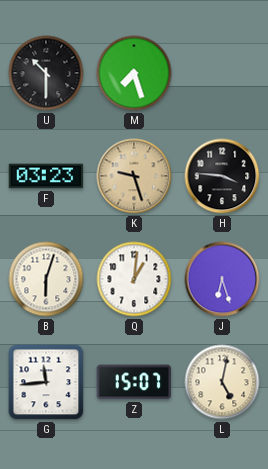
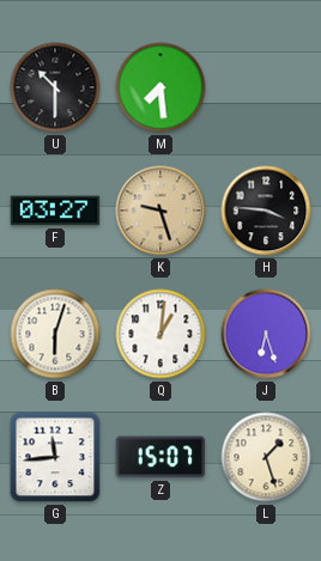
M: 7:27 -> 7:29 (160, 87)
F: 03:23 -> 03:27 (55, 211)
L: 5:02 -> 1:27 (266, 457)
